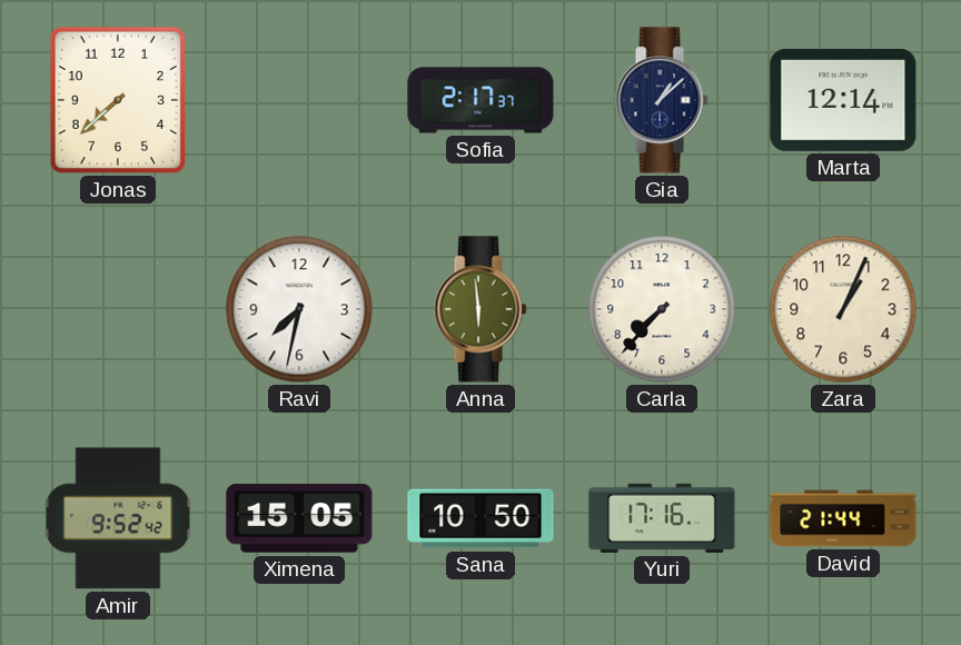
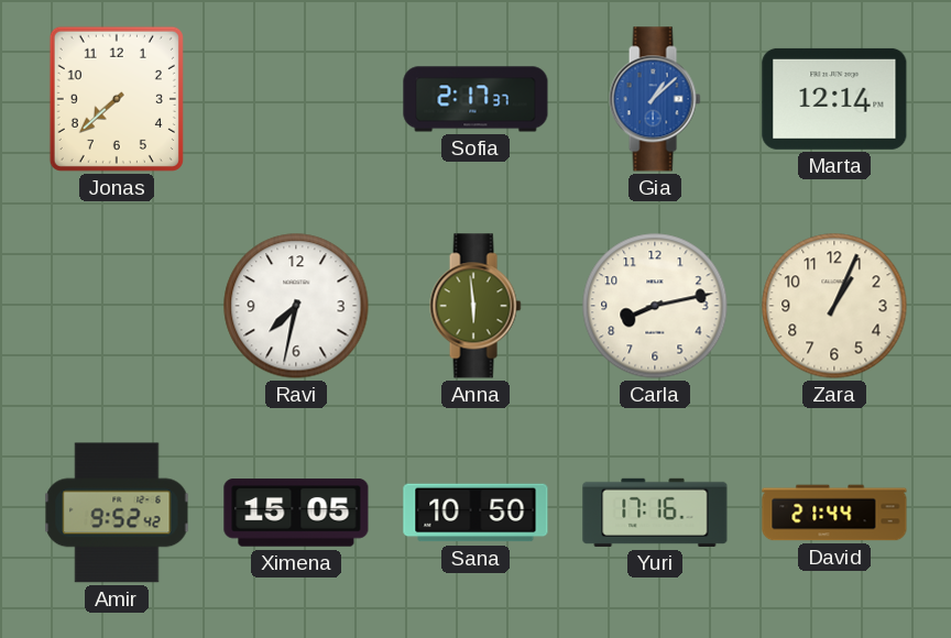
Gia dial: navy -> blue (655, 99)
Carla: 7:37 -> 8:13 (655, 306)
